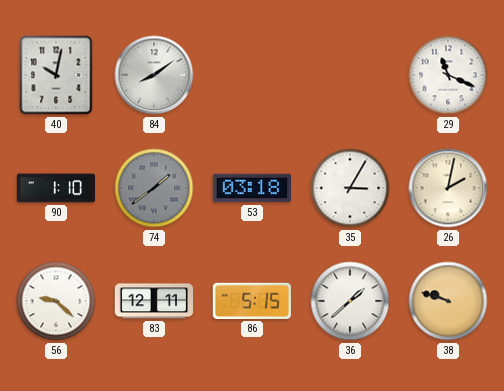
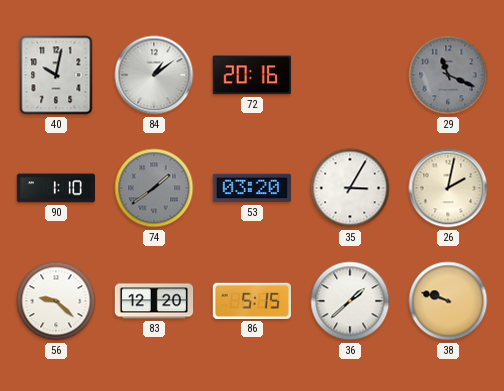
84: 8:09 -> 1:09 (154, 75)
72: none -> 20:16 (251, 75)
29 dial: white -> grey (448, 75)
53: 03:18 -> 03:20 (251, 188)
83: 12:11 -> 12:20 (154, 301)
